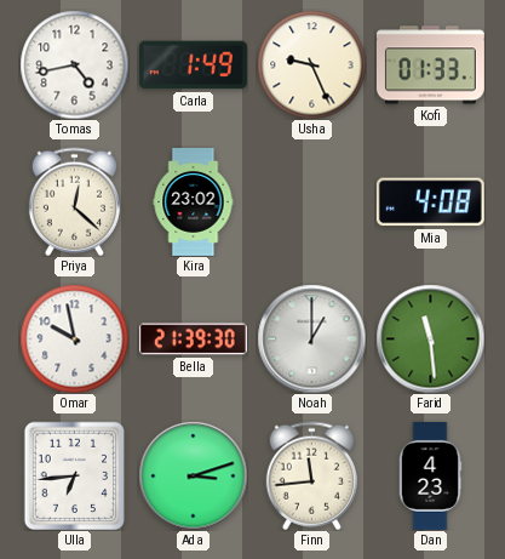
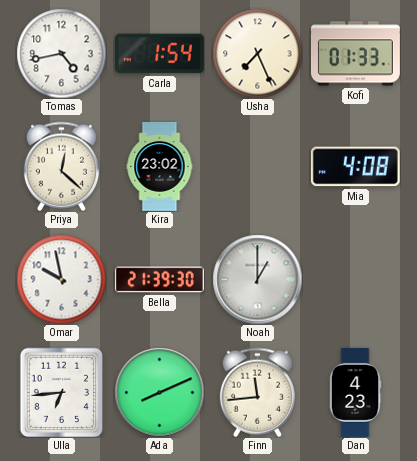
Carla: 1:49 -> 1:54 (159, 54)
Usha: 9:26 -> 7:26 (257, 53)
Farid: 11:29 -> none (430, 338)
Ada: 3:12 -> 8:11 (159, 392)
